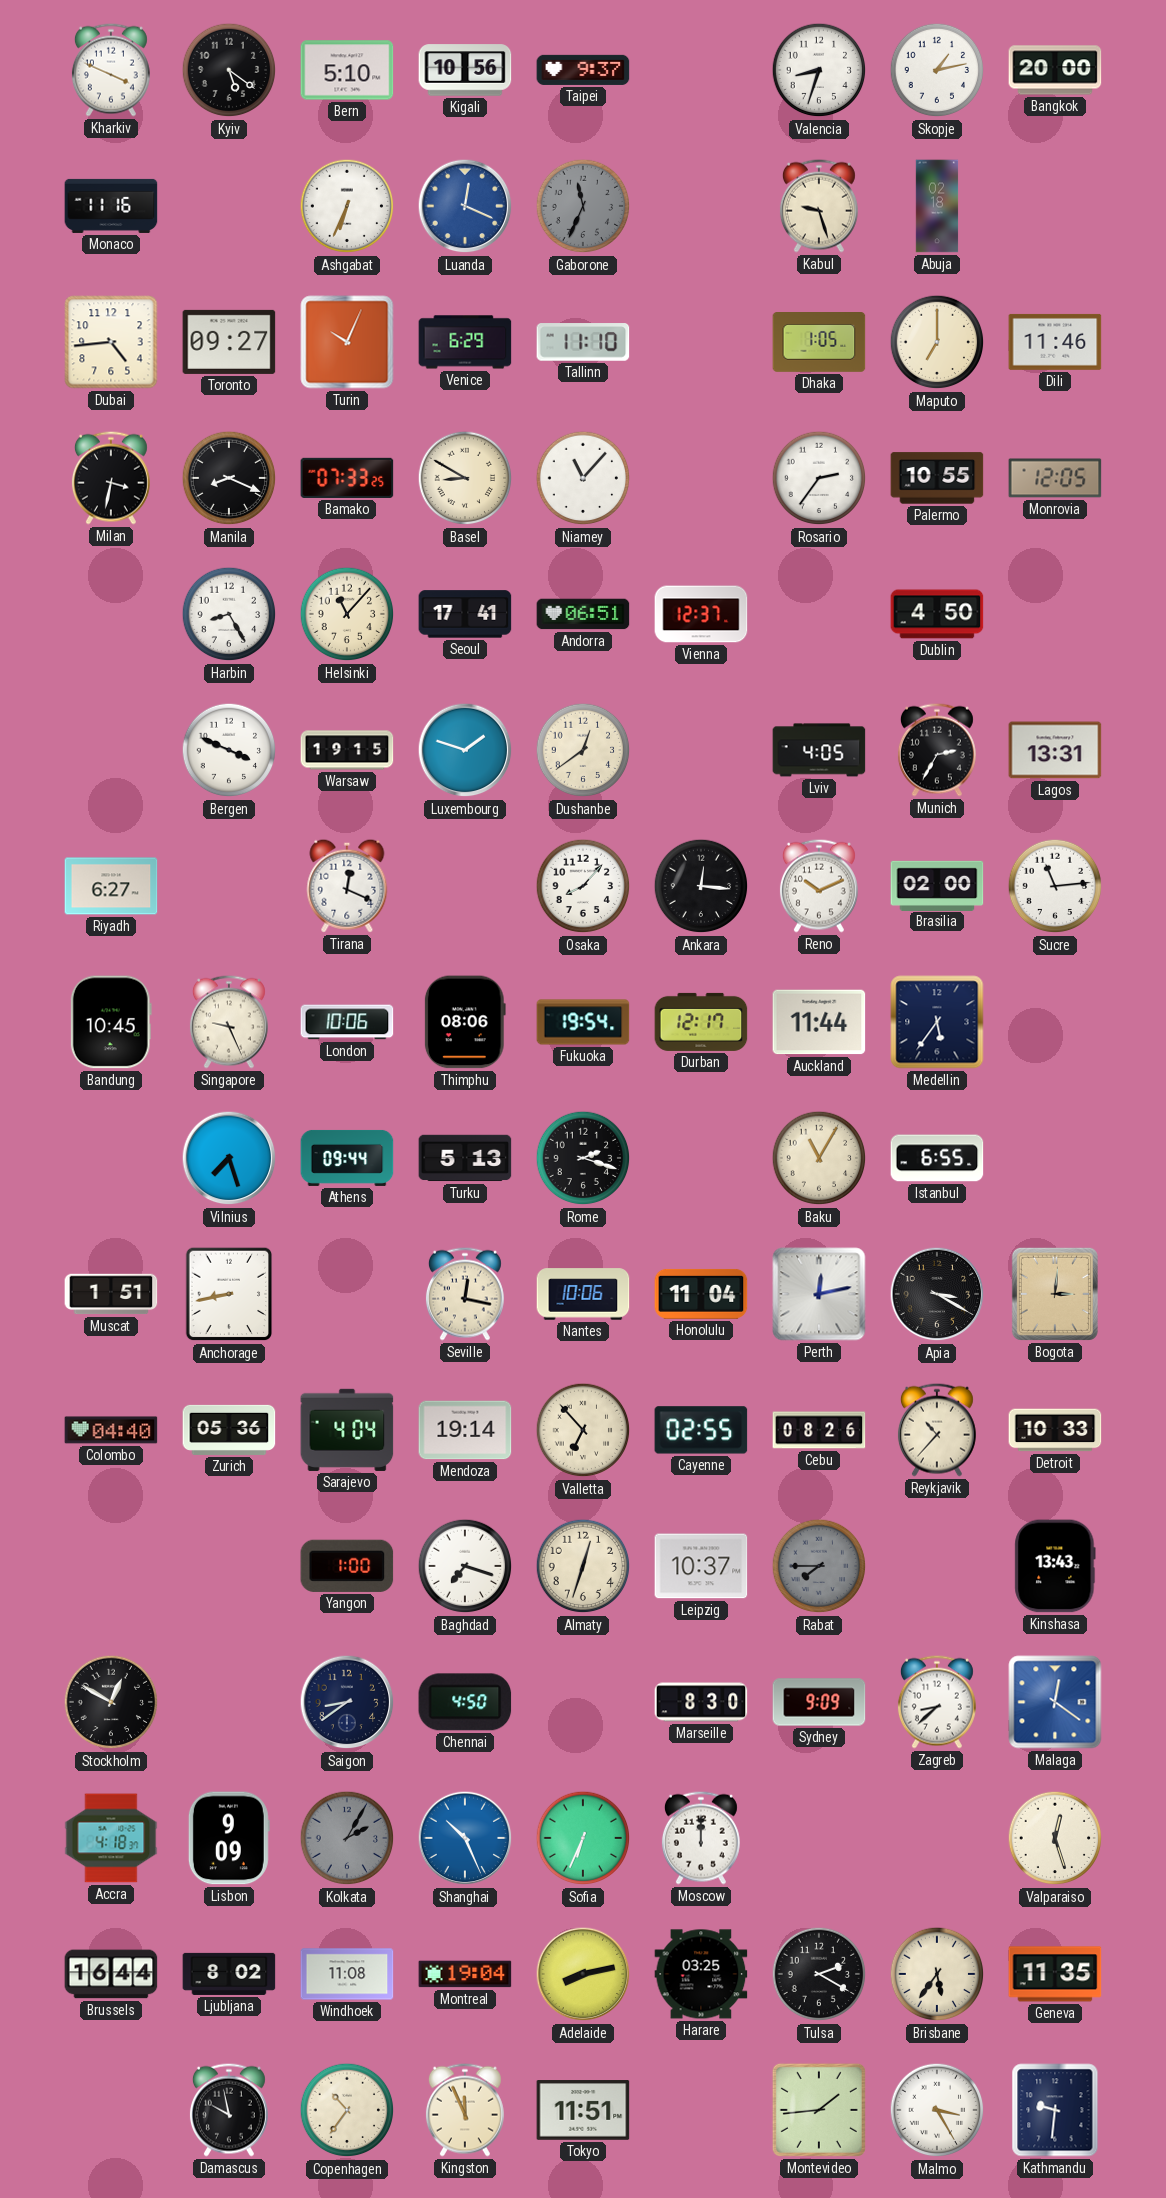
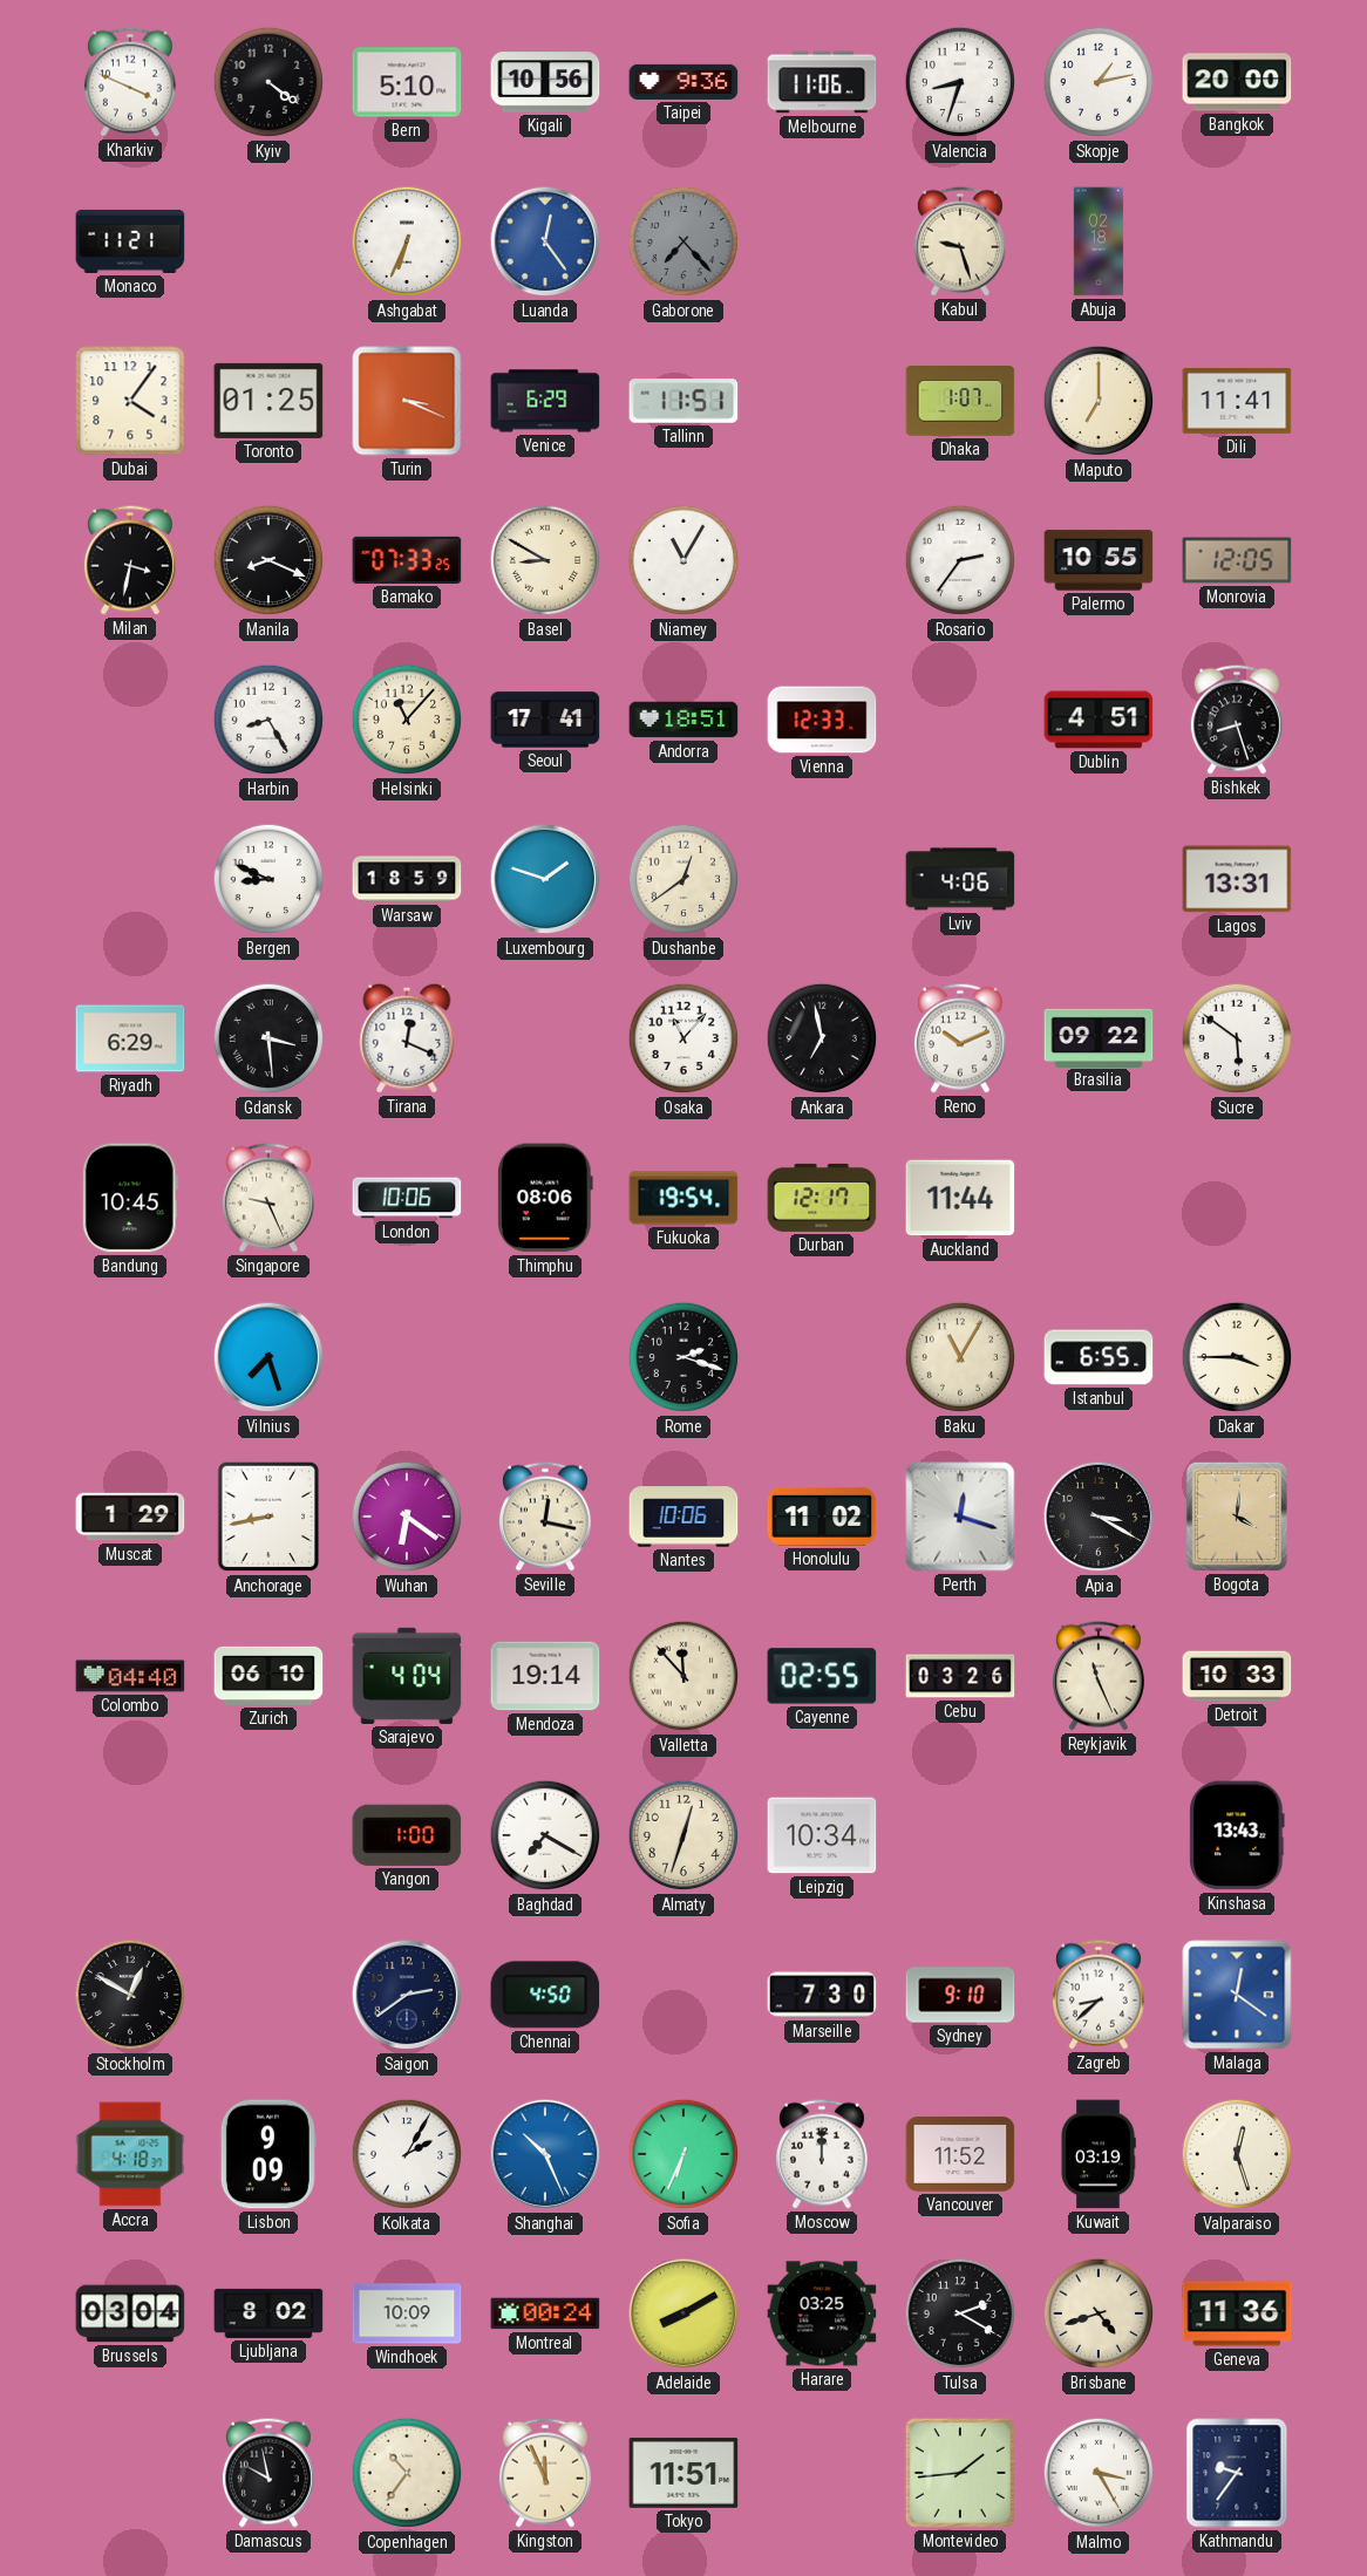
Kyiv: 5:21 -> 4:21 (268, 82)
Taipei: 9:37 -> 9:36 (683, 82)
Melbourne: none -> 11:06 (822, 82)
Monaco: 11:16 -> 11:21 (130, 241)
Luanda: 12:19 -> 12:24 (545, 241)
Gaborone: 11:34 -> 7:23 (683, 241)
Dubai: 4:44 -> 4:06 (130, 401)
Toronto: 09:27 -> 01:25 (268, 401)
Turin: 10:04 -> 3:19 (407, 401)
Tallinn: 11:10 -> 11:51 (683, 401)
Dhaka: 1:05 -> 1:07 (960, 402)
Dili: 11:46 -> 11:41 (1237, 401)
Niamey: 11:07 -> 11:05 (683, 560)
Andorra: 06:51 -> 18:51 (683, 720)
Vienna: 12:37 -> 12:33 (822, 720)
Dublin: 4:50 -> 4:51 (1099, 720)
Bishkek: none -> 8:27 (1237, 720)
Bergen: 3:49 -> 8:49 (268, 879)
Warsaw: 19:15 -> 18:59 (407, 879)
Lviv: 4:05 -> 4:06 (960, 879)
Munich: 2:35 -> none (937, 750)
Riyadh: 6:27 -> 6:29 (130, 1038)
Gdansk: none -> 3:29 (268, 1038)
Osaka: 8:07 -> 11:07 (683, 1038)
Ankara: 12:16 -> 6:58 (822, 1038)
Brasilia: 02:00 -> 09:22 (1099, 1037)
Sucre: 11:14 -> 5:51 (1237, 1038)
Medellin: 5:36 -> none (937, 1022)
Athens: 09:44 -> none (347, 1158)
Turku: 5:13 -> none (465, 1158)
Dakar: none -> 3:45 (1237, 1357)
Muscat: 1:51 -> 1:29 (130, 1517)
Wuhan: none -> 6:21 (407, 1517)
Honolulu: 11:04 -> 11:02 (822, 1517)
Perth: 12:13 -> 12:18 (960, 1517)
Bogota: 3:01 -> 4:01 (1237, 1517)
Zurich: 05:36 -> 06:10 (268, 1676)
Valletta: 6:53 -> 11:53 (683, 1676)
Cebu: 08:26 -> 03:26 (960, 1676)
Reykjavik: 10:37 -> 11:26 (1099, 1676)
Baghdad: 7:18 -> 7:20 (545, 1835)
Leipzig: 10:37 -> 10:34 (822, 1835)
Rabat: 7:45 -> none (819, 1566)
Saigon: 8:39 -> 2:39 (407, 1995)
Marseille: 8:30 -> 7:30 (822, 1995)
Sydney: 9:09 -> 9:10 (960, 1995)
Kolkata dial: grey -> white (407, 2154)
Vancouver: none -> 11:52 (960, 2155)
Kuwait: none -> 03:19 (1099, 2154)
Brussels: 16:44 -> 03:04 (130, 2313)
Windhoek: 11:08 -> 10:09 (407, 2313)
Montreal: 19:04 -> 00:24 (545, 2313)
Adelaide: 8:13 -> 8:10 (683, 2313)
Brisbane: 5:36 -> 4:42 (1099, 2313)
Geneva: 11:35 -> 11:36 (1237, 2313)
Kathmandu: 9:31 -> 9:36 (1237, 2473)
